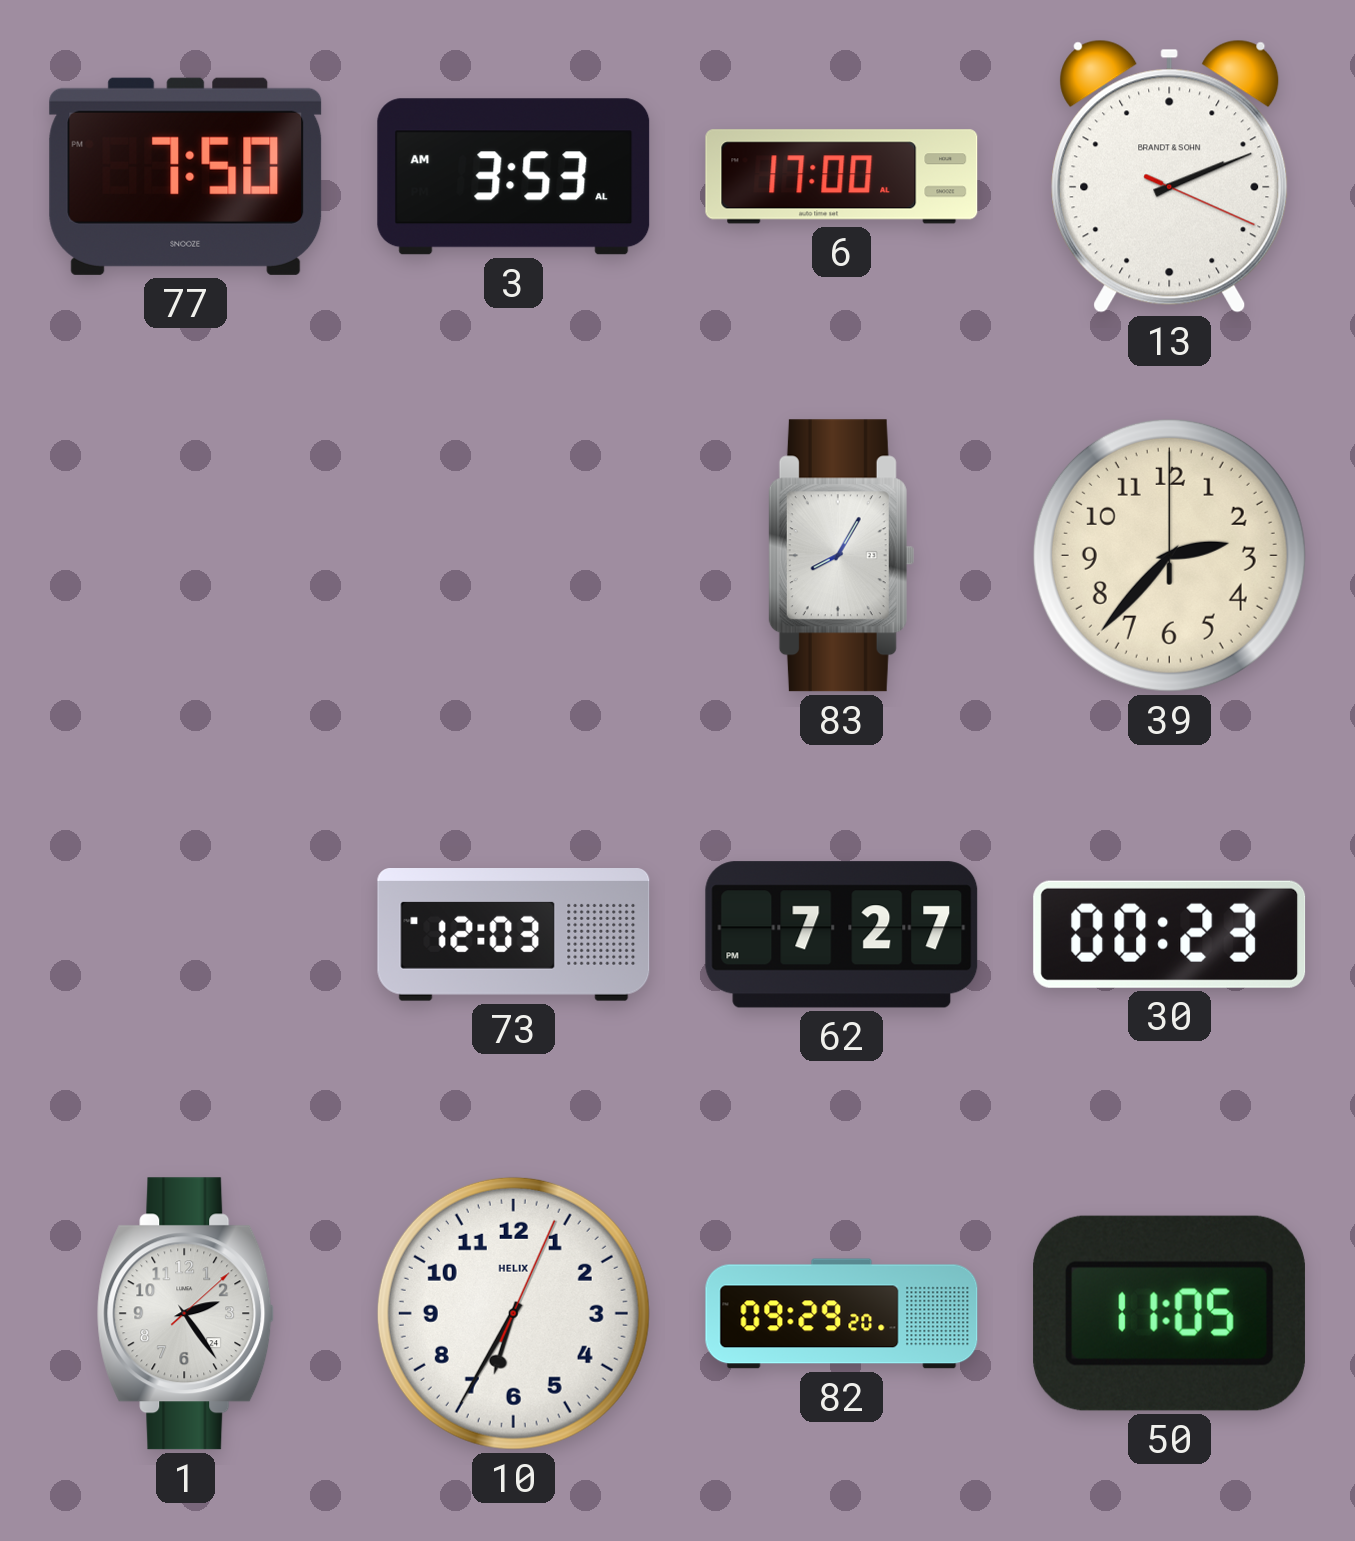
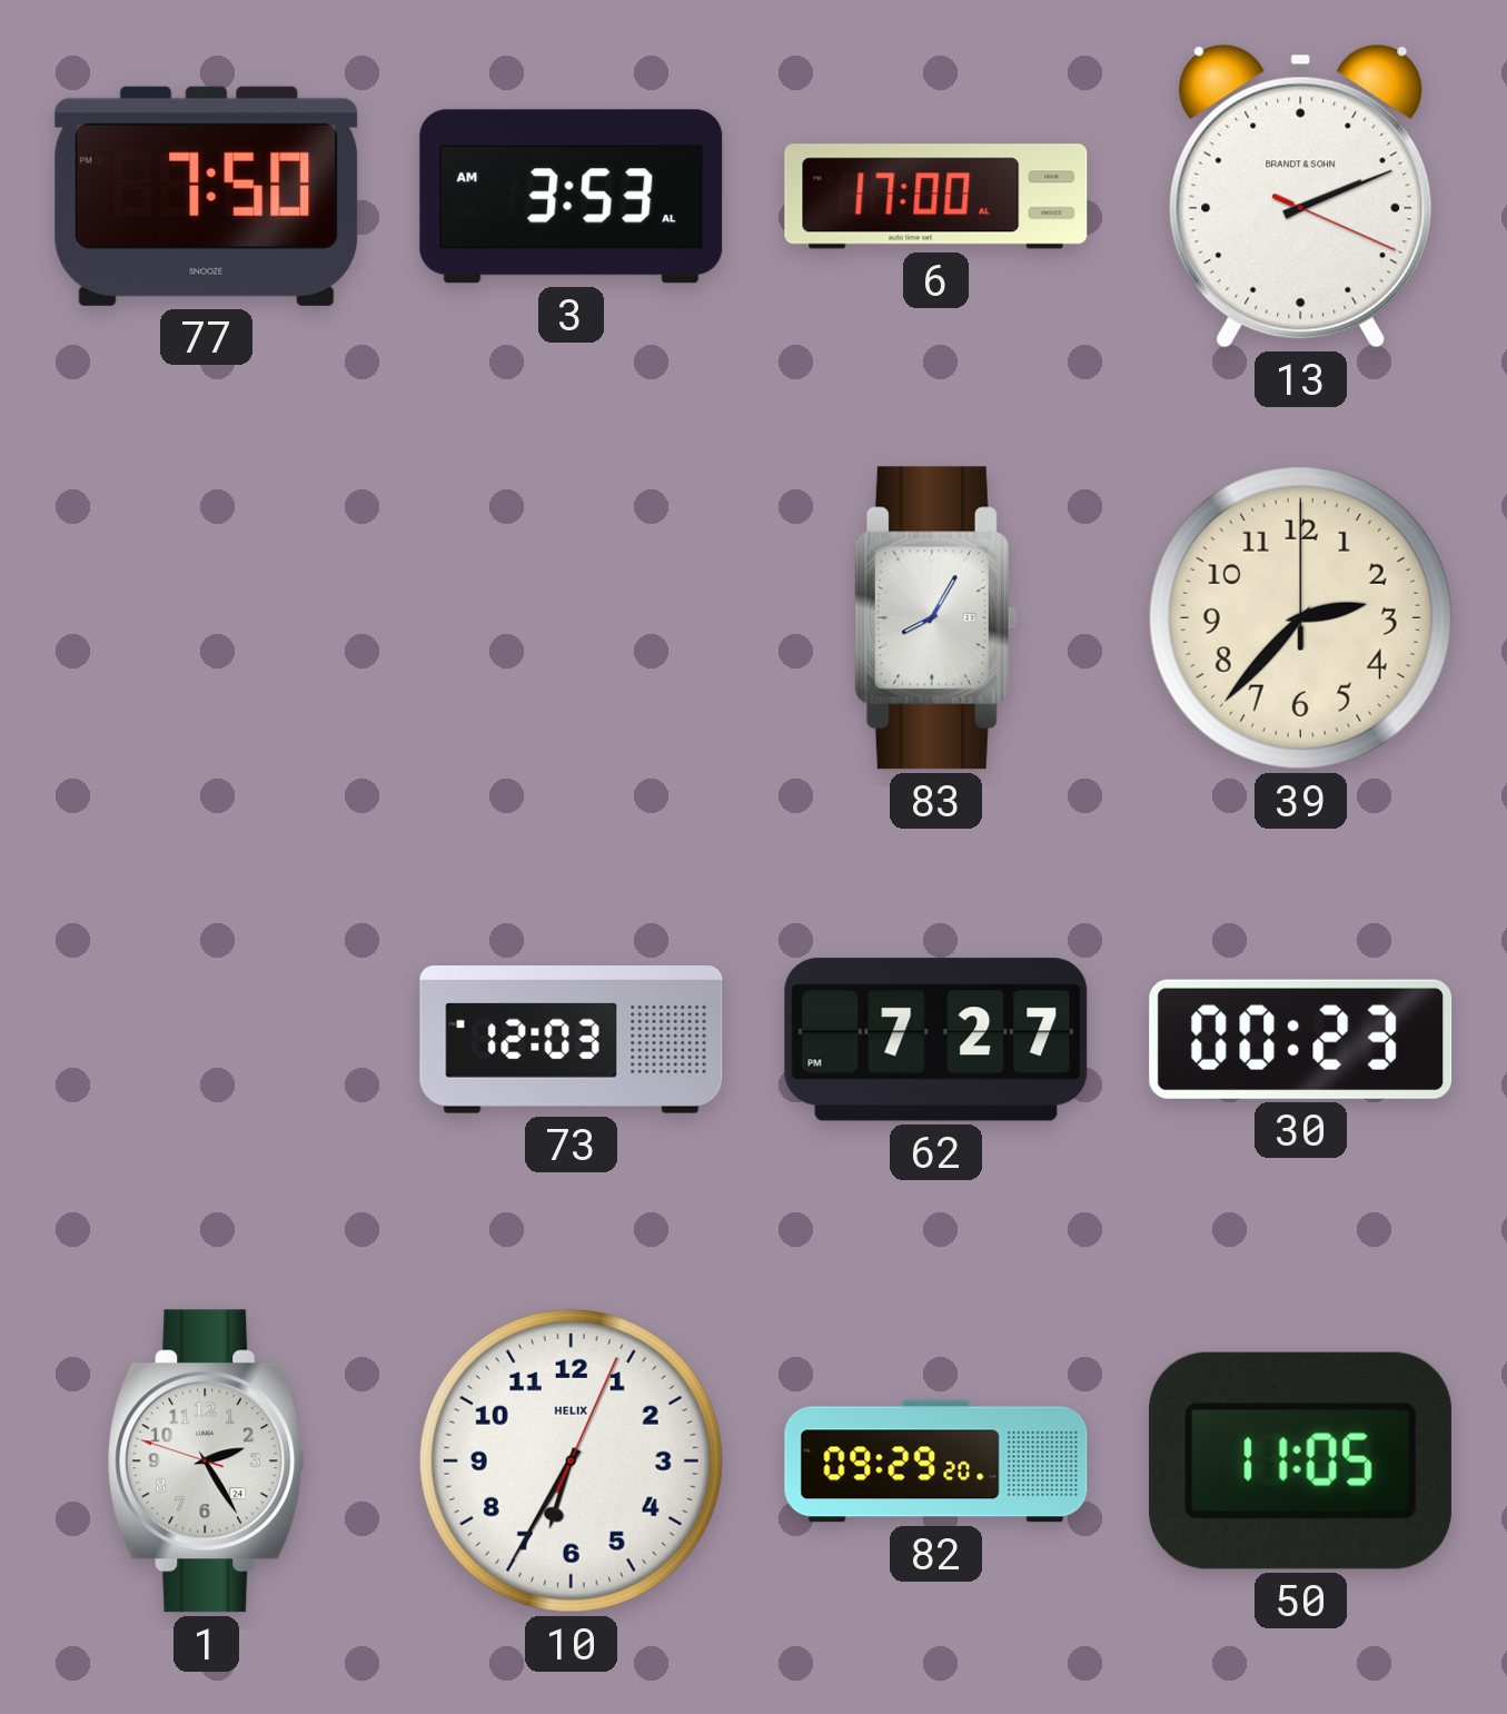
1: 2:24:08 -> 2:24:48 (207, 1462)
